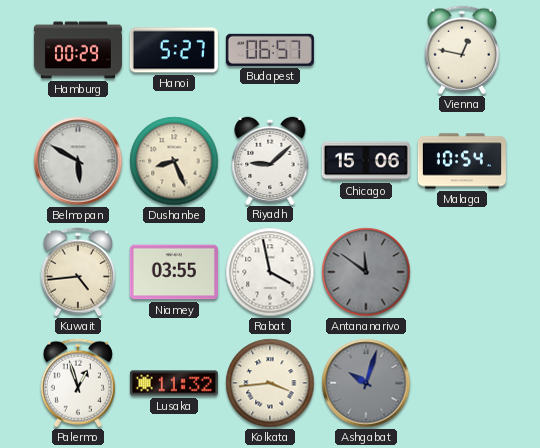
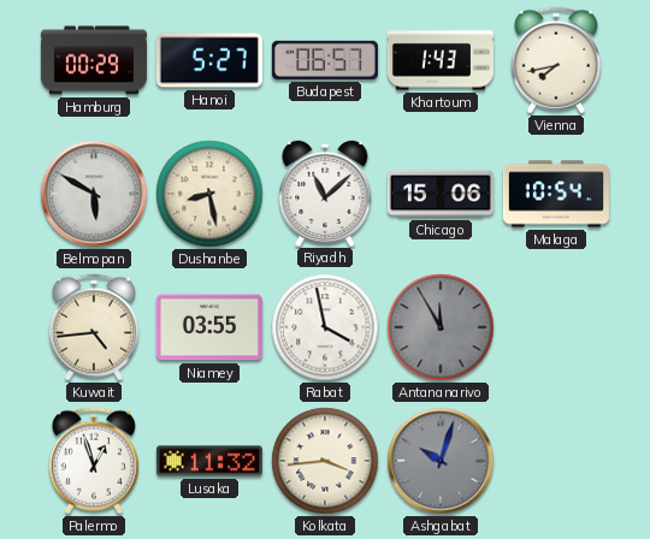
Khartoum: none -> 1:43 (441, 60)
Vienna: 12:47 -> 7:43 (556, 60)
Dushanbe: 8:26 -> 8:28 (209, 194)
Riyadh: 9:08 -> 11:08 (325, 192)
Antananarivo: 11:51 -> 11:55 (441, 327)
